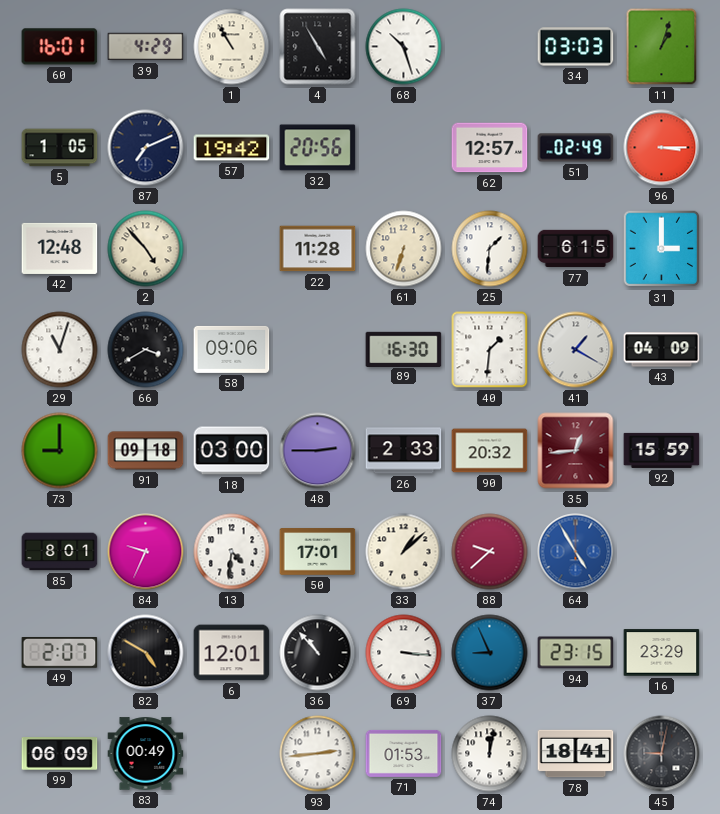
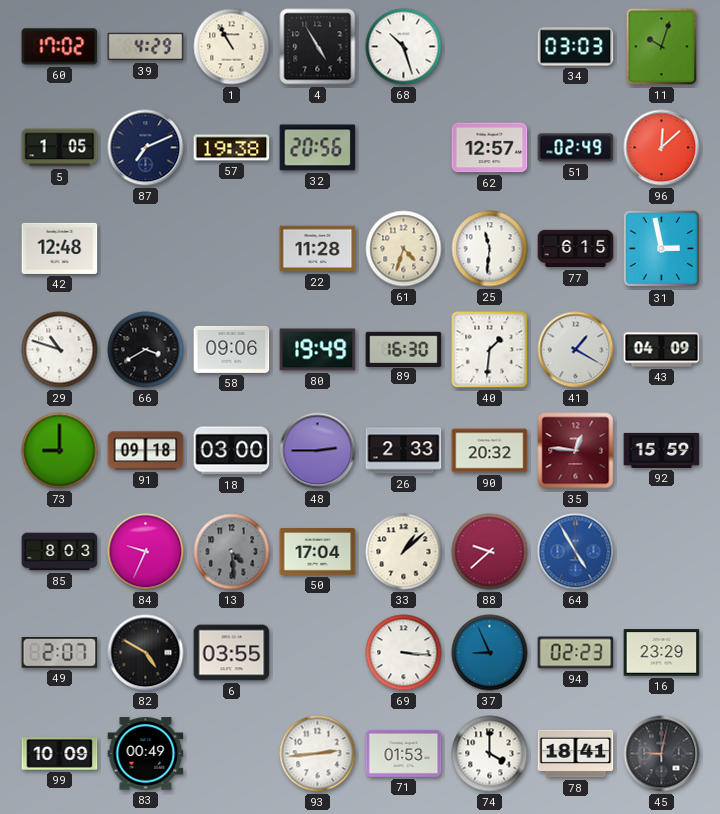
60: 16:01 -> 17:02 (60, 47)
11: 1:03 -> 10:03 (662, 47)
57: 19:42 -> 19:38 (232, 148)
96: 3:15 -> 12:08 (662, 148)
2: 4:53 -> none (146, 249)
61: 6:33 -> 4:33 (404, 249)
25: 1:31 -> 11:31 (490, 249)
31: 3:00 -> 2:58 (662, 249)
29: 11:03 -> 10:48 (60, 350)
80: none -> 19:49 (318, 350)
35: 12:44 -> 12:46 (576, 451)
85: 8:01 -> 8:03 (60, 552)
13: 4:31 -> 4:29 (232, 552)
13 dial: white -> grey (232, 552)
50: 17:01 -> 17:04 (318, 552)
6: 12:01 -> 03:55 (232, 653)
36: 10:53 -> none (318, 653)
94: 23:15 -> 02:23 (576, 653)
99: 06:09 -> 10:09 (60, 754)
74: 12:02 -> 4:00 (490, 754)
